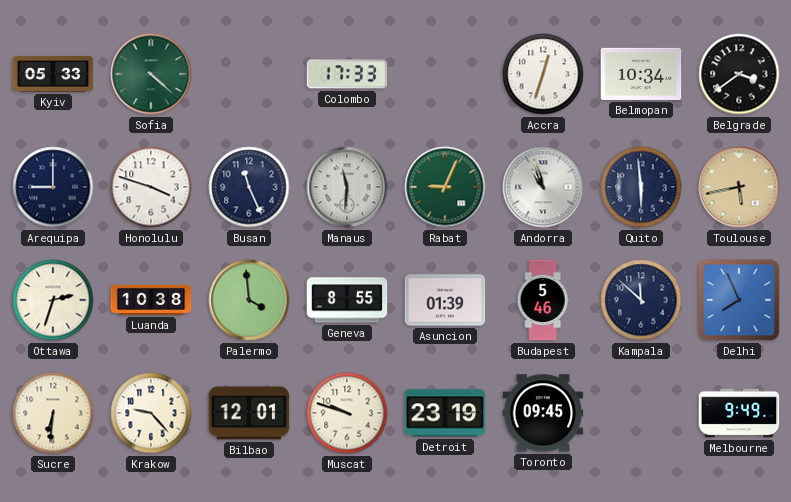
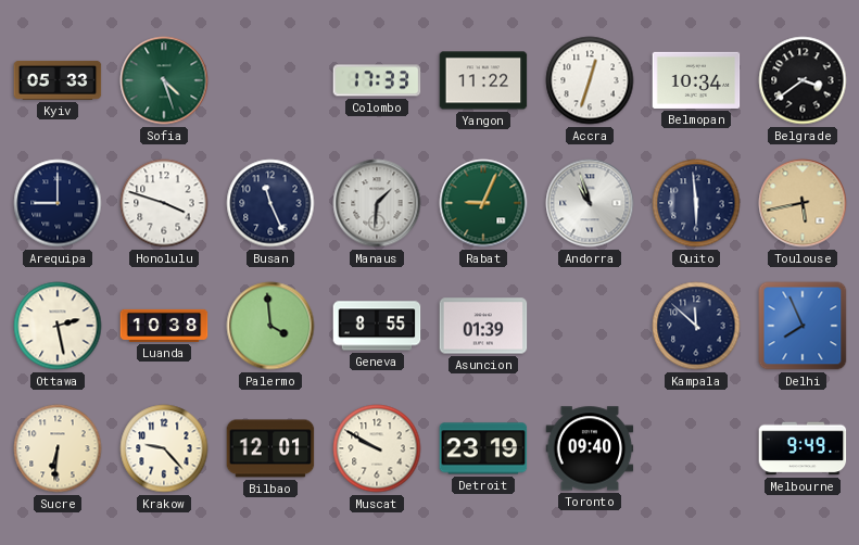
Sofia: 4:22 -> 4:27 (164, 80)
Yangon: none -> 11:22 (483, 80)
Manaus: 11:31 -> 1:31 (377, 203)
Ottawa: 2:33 -> 2:28 (58, 326)
Budapest: 5:46 -> none (543, 300)
Muscat: 9:48 -> 9:50 (377, 448)
Toronto: 09:45 -> 09:40 (590, 448)
